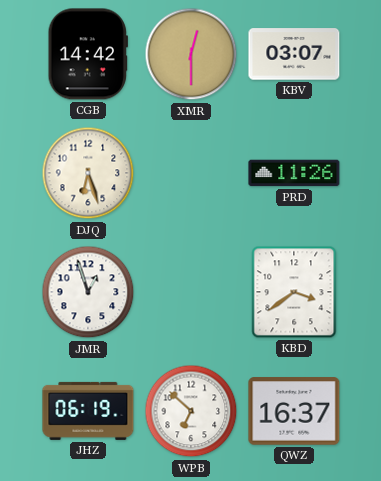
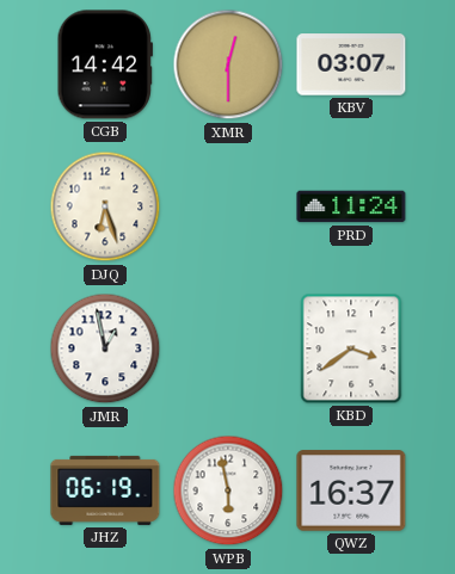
PRD: 11:26 -> 11:24 (351, 206)
JMR: 12:57 -> 12:58 (105, 348)
WPB: 6:52 -> 5:58 (228, 490)
